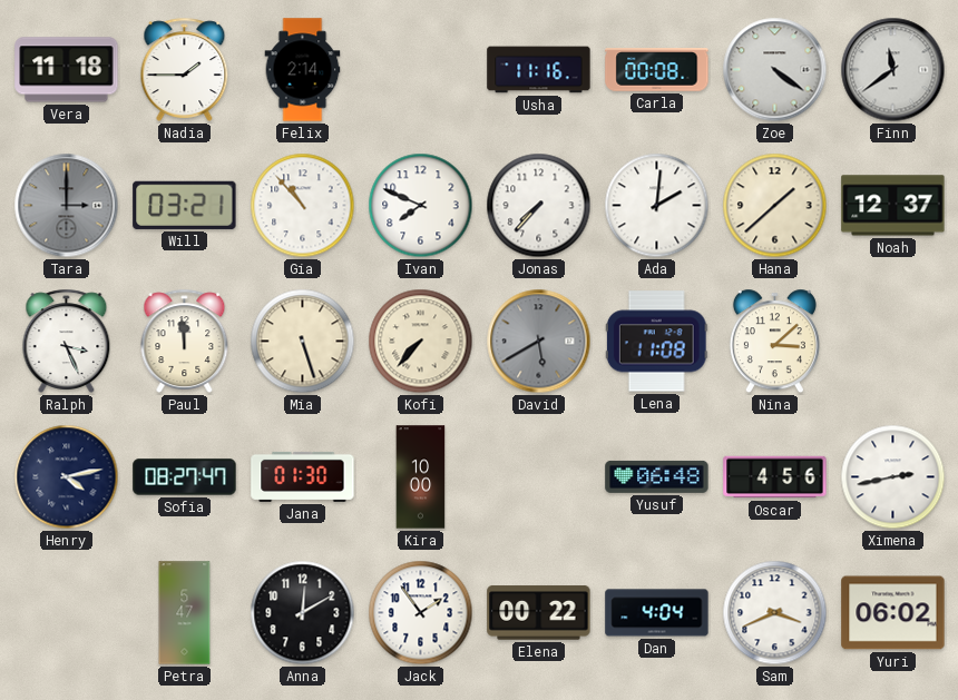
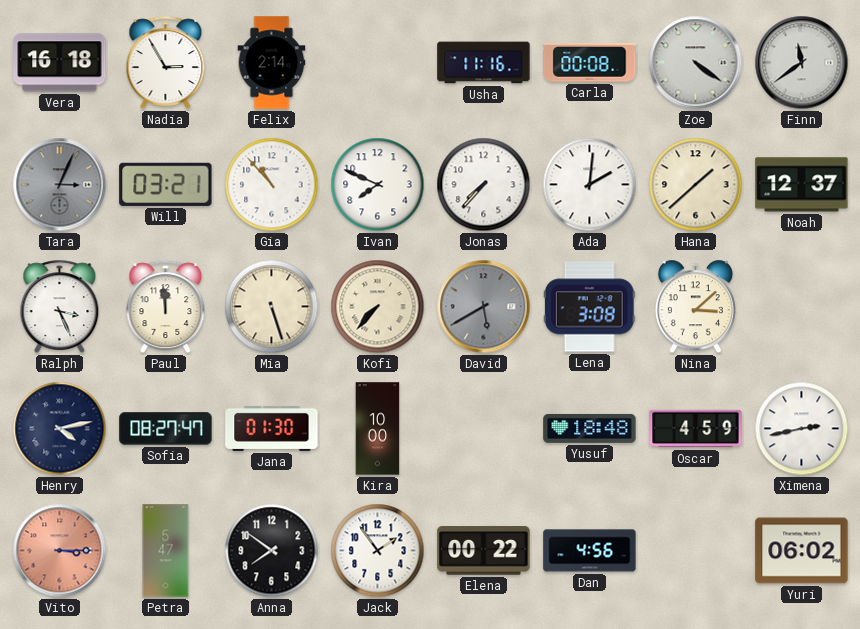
Vera: 11:18 -> 16:18 (60, 63)
Nadia: 1:45 -> 2:55 (166, 62)
Tara: 3:00 -> 3:04 (60, 185)
Lena: 11:08 -> 3:08 (589, 307)
Yusuf: 06:48 -> 18:48 (590, 428)
Oscar: 4:56 -> 4:59 (696, 429)
Vito: none -> 3:15 (60, 551)
Anna: 12:10 -> 7:51 (272, 551)
Dan: 4:04 -> 4:56 (590, 551)
Sam: 3:41 -> none (775, 613)
